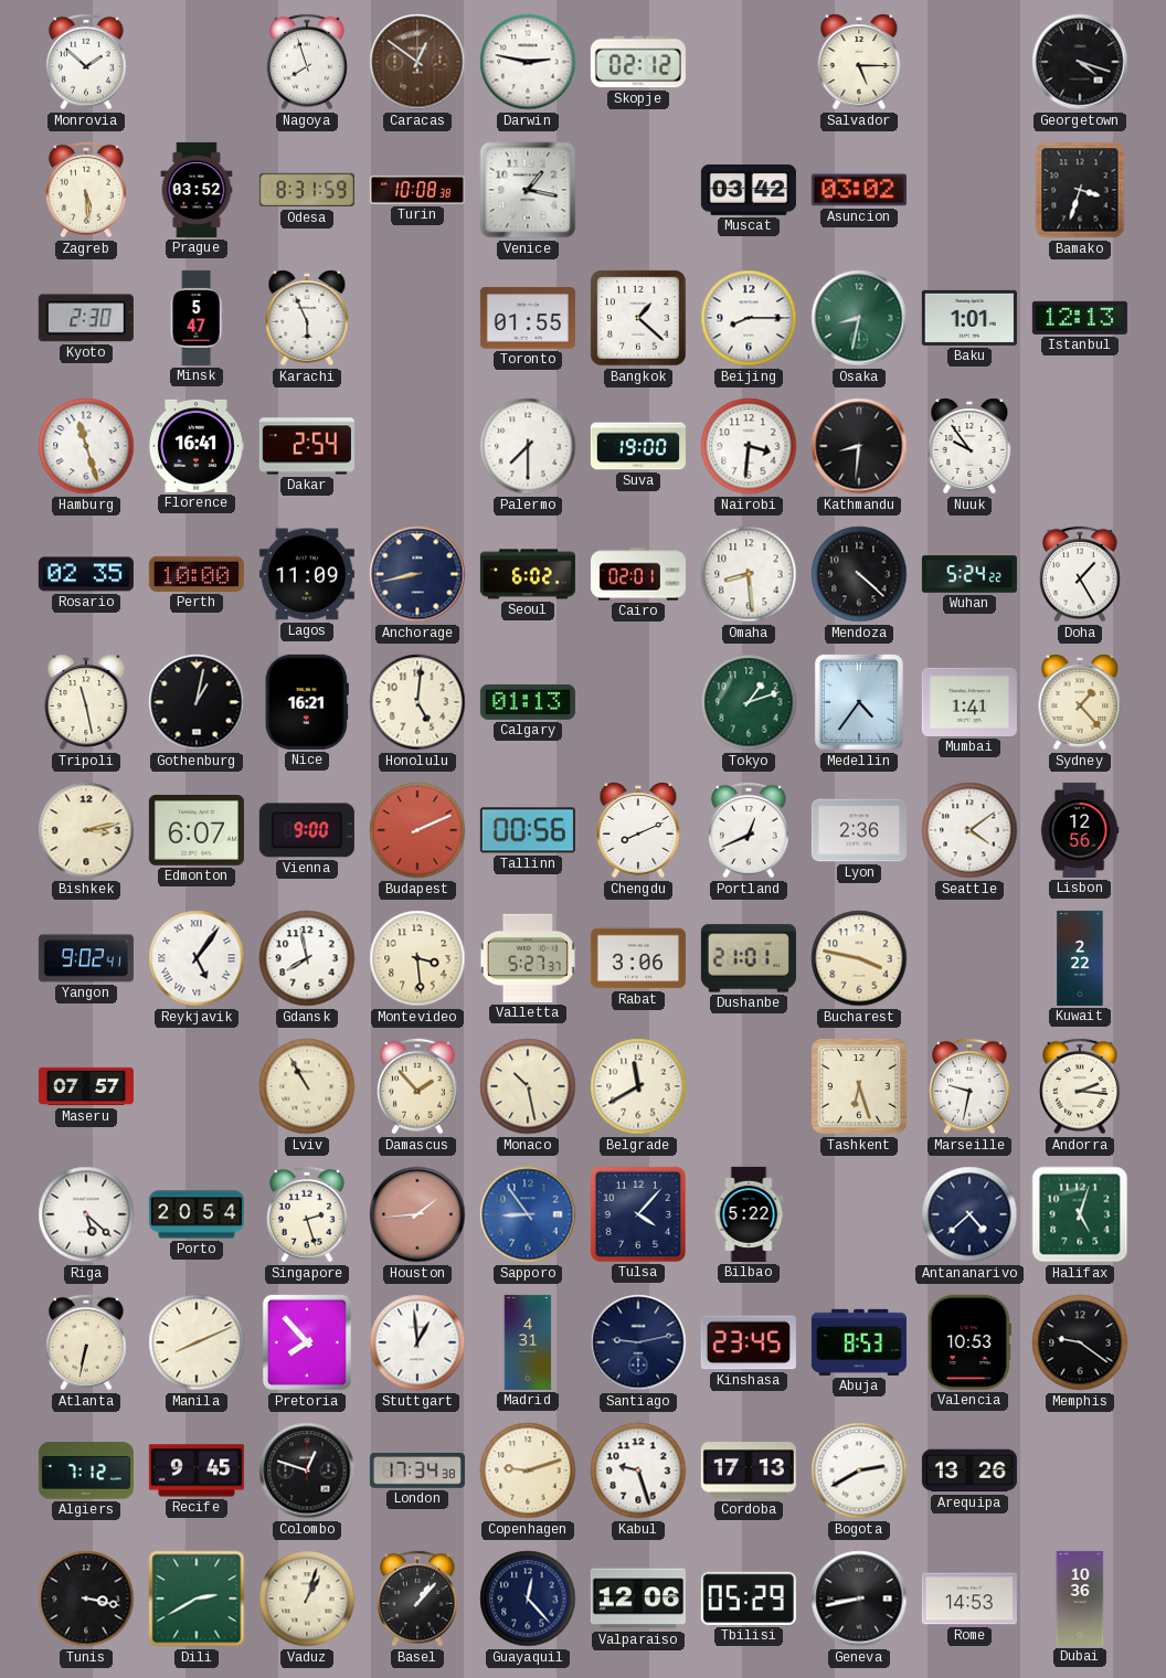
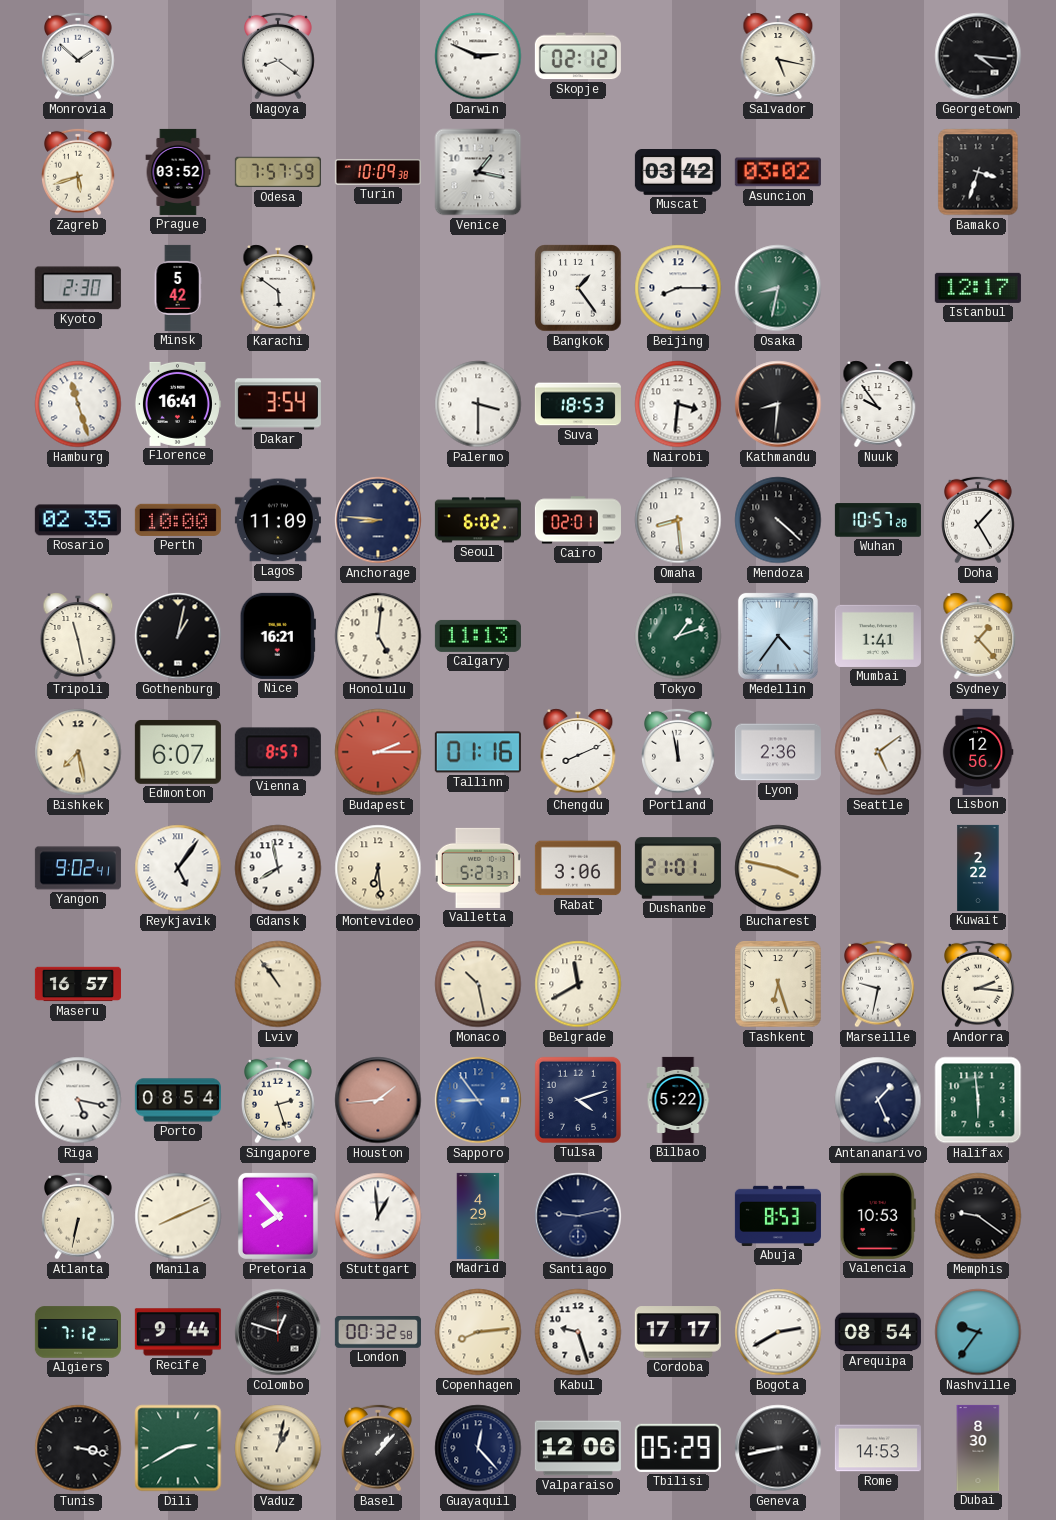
Nagoya: 7:57 -> 8:21 (278, 56)
Caracas: 12:51 -> none (417, 62)
Darwin: 2:47 -> 2:49 (478, 56)
Salvador: 5:15 -> 5:17 (778, 56)
Georgetown: 4:18 -> 4:16 (978, 56)
Zagreb: 5:29 -> 5:42 (78, 172)
Odesa: 8:31 -> 7:57 (278, 172)
Turin: 10:08 -> 10:09 (378, 172)
Minsk: 5:47 -> 5:42 (178, 288)
Karachi: 5:56 -> 5:51 (278, 288)
Toronto: 01:55 -> none (528, 318)
Bangkok: 1:22 -> 1:24 (578, 288)
Baku: 1:01 -> none (969, 318)
Istanbul: 12:13 -> 12:17 (978, 288)
Dakar: 2:54 -> 3:54 (278, 404)
Palermo: 7:30 -> 3:30 (478, 404)
Suva: 19:00 -> 18:53 (578, 404)
Anchorage: 8:43 -> 8:46 (378, 520)
Wuhan: 5:24 -> 10:57 (878, 520)
Calgary: 01:13 -> 11:13 (478, 636)
Bishkek: 3:13 -> 7:28 (78, 752)
Vienna: 9:00 -> 8:57 (278, 752)
Budapest: 2:11 -> 2:15 (378, 752)
Tallinn: 00:56 -> 01:16 (478, 752)
Portland: 12:41 -> 11:58 (678, 752)
Seattle: 4:09 -> 5:09 (878, 752)
Montevideo: 3:29 -> 6:29 (378, 868)
Maseru: 07:57 -> 16:57 (78, 984)
Lviv: 10:55 -> 10:54 (278, 984)
Damascus: 1:53 -> none (417, 1086)
Riga: 5:22 -> 5:17 (78, 1100)
Porto: 20:54 -> 08:54 (178, 1100)
Tulsa: 4:07 -> 4:12 (578, 1100)
Antananarivo: 4:38 -> 1:26 (878, 1100)
Halifax: 5:03 -> 5:59 (978, 1100)
Madrid: 4:31 -> 4:29 (478, 1216)
Kinshasa: 23:45 -> none (749, 1342)
Recife: 9:45 -> 9:44 (178, 1332)
London: 17:34 -> 00:32 (378, 1333)
Copenhagen: 9:12 -> 8:14 (478, 1332)
Cordoba: 17:13 -> 17:17 (678, 1332)
Arequipa: 13:26 -> 08:54 (878, 1332)
Nashville: none -> 9:36 (978, 1332)
Vaduz: 1:03 -> 1:02 (278, 1448)
Dubai: 10:36 -> 8:30 (978, 1448)
